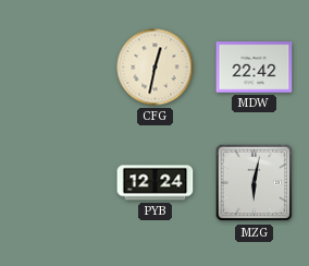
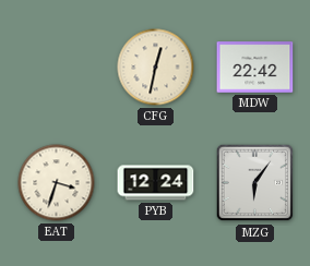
EAT: none -> 3:33 (57, 183)
MZG: 6:02 -> 6:06 (255, 183)
